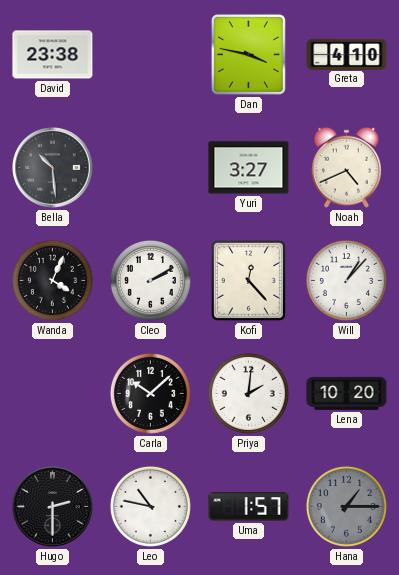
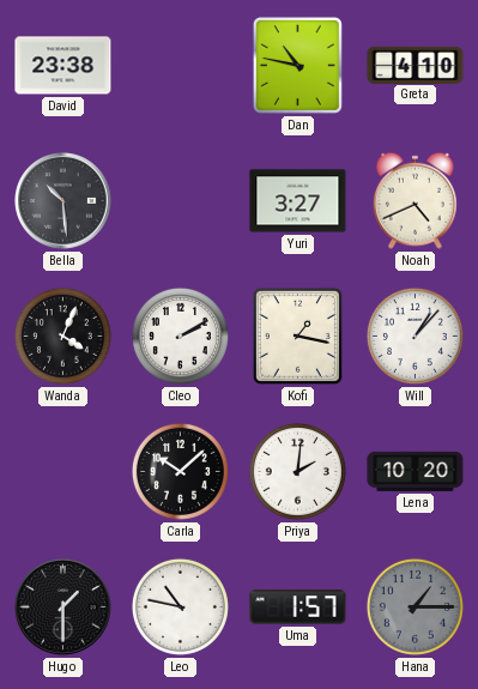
Dan: 3:47 -> 10:47 (297, 65)
Kofi: 12:23 -> 1:17 (297, 336)
Hugo: 2:30 -> 1:30 (63, 608)
